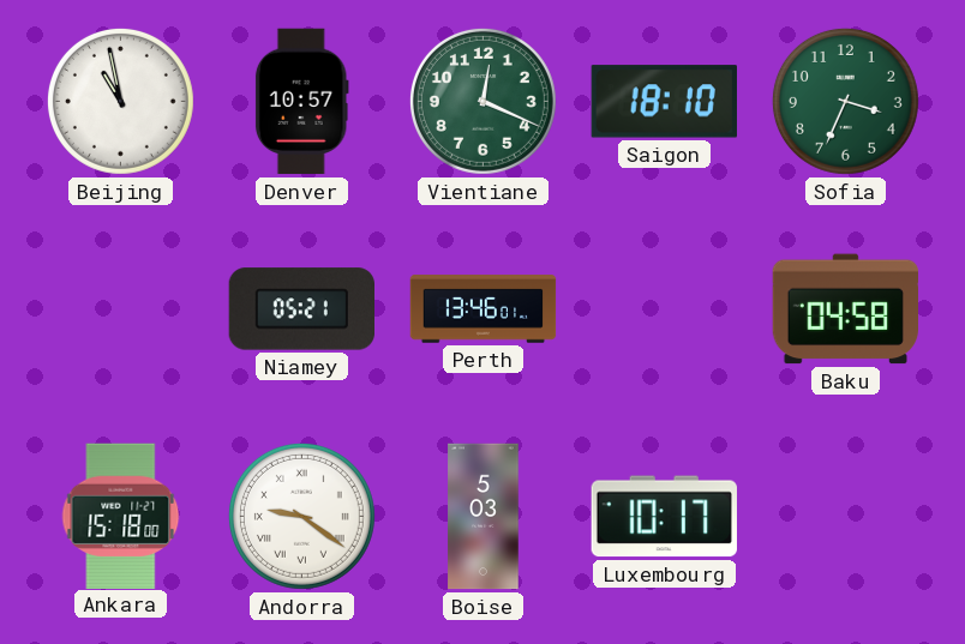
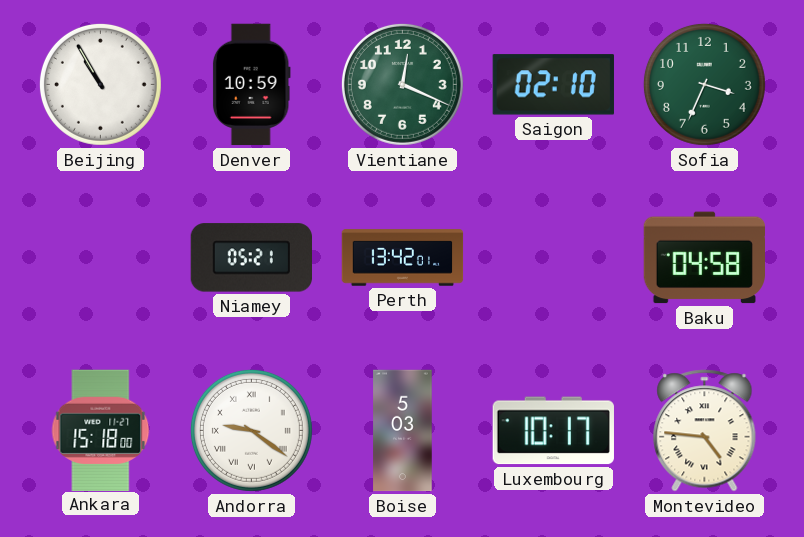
Beijing: 10:58 -> 10:55 (100, 84)
Denver: 10:57 -> 10:59 (251, 85)
Saigon: 18:10 -> 02:10 (553, 85)
Perth: 13:46 -> 13:42 (403, 258)
Montevideo: none -> 4:46 (705, 431)
